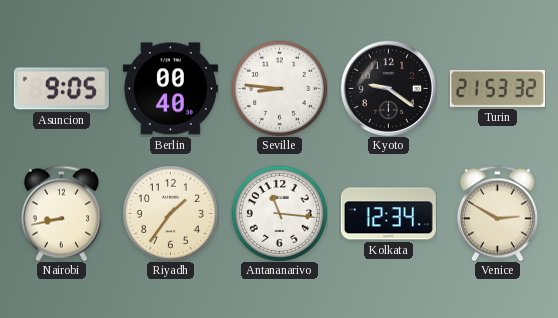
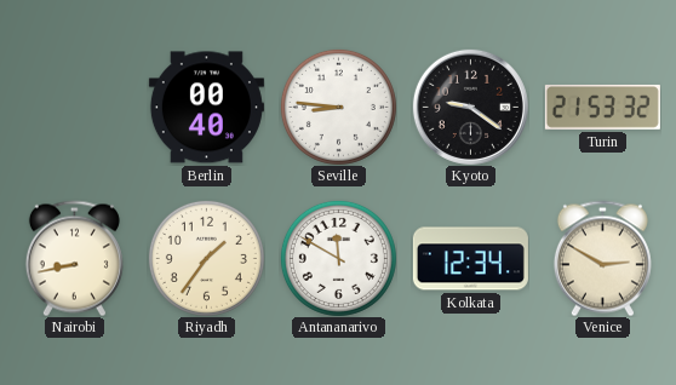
Asuncion: 9:05 -> none (61, 89)
Antananarivo: 11:16 -> 11:50 (338, 258)
